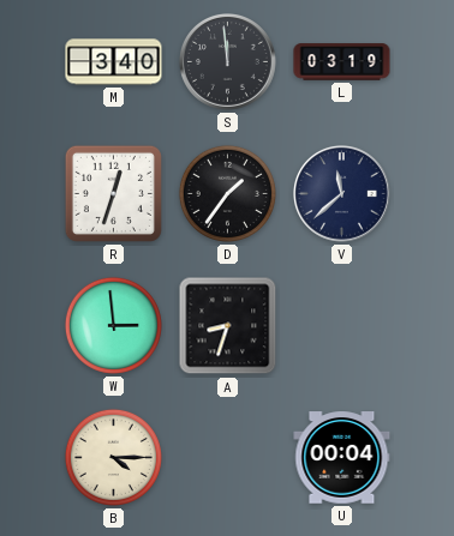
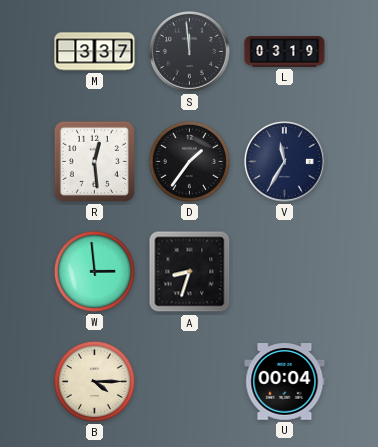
M: 3:40 -> 3:37 (95, 52)
R: 12:33 -> 12:29 (94, 161)
V: 11:38 -> 11:35 (285, 162)
